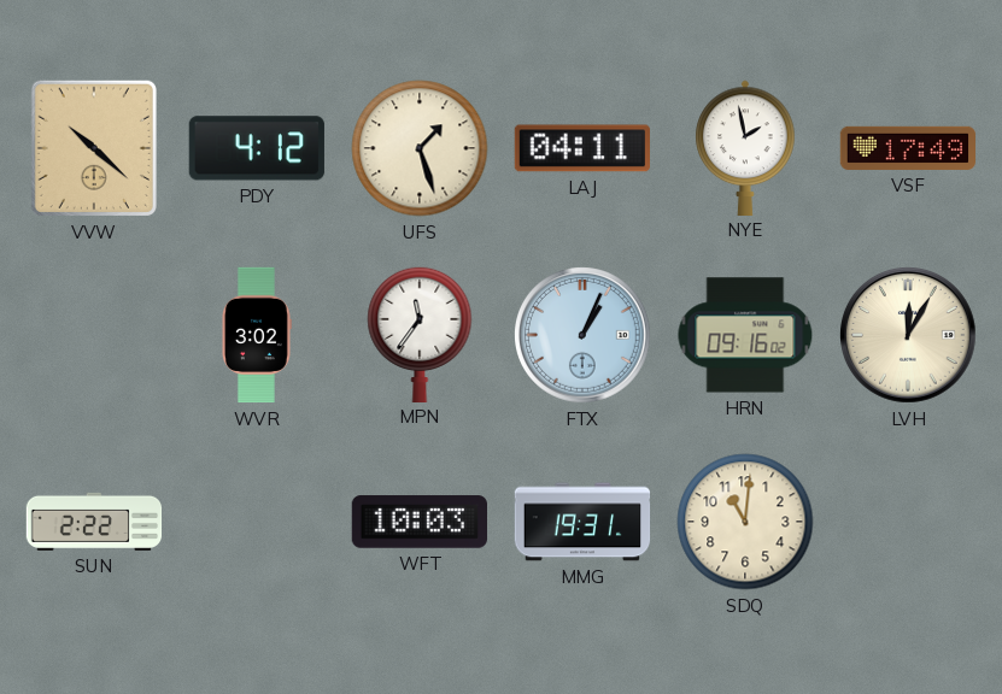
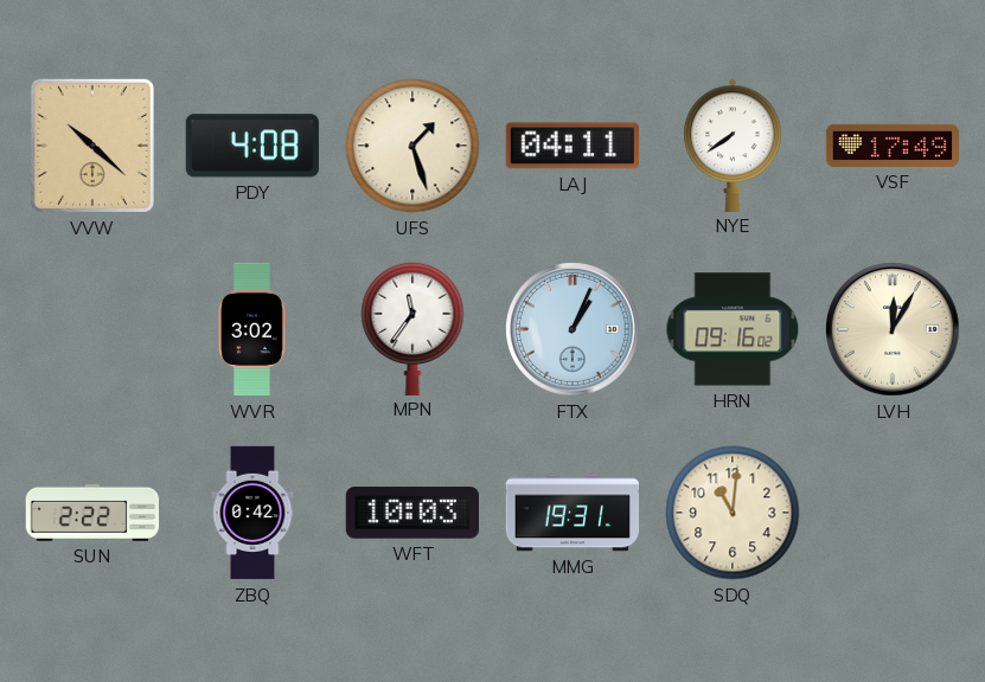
PDY: 4:12 -> 4:08 (252, 146)
NYE: 1:58 -> 7:39 (733, 144)
ZBQ: none -> 0:42 (252, 513)
